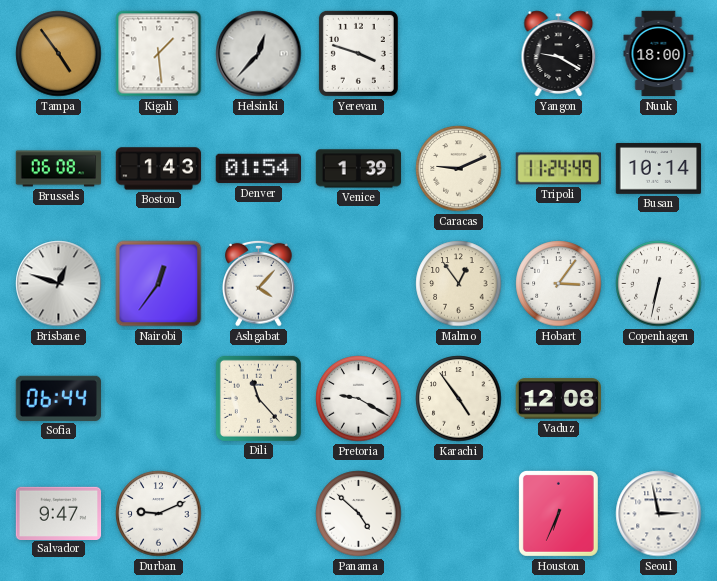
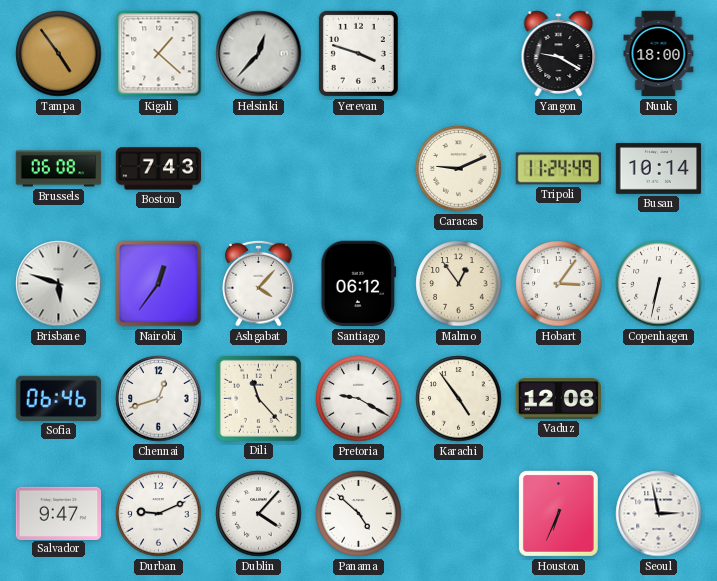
Kigali: 1:29 -> 1:22 (159, 54)
Boston: 1:43 -> 7:43 (159, 169)
Denver: 01:54 -> none (259, 169)
Venice: 1:39 -> none (359, 169)
Brisbane: 12:48 -> 5:48 (59, 284)
Santiago: none -> 06:12 (359, 284)
Sofia: 06:44 -> 06:46 (58, 398)
Chennai: none -> 12:42 (159, 399)
Dublin: none -> 4:07 (259, 514)
